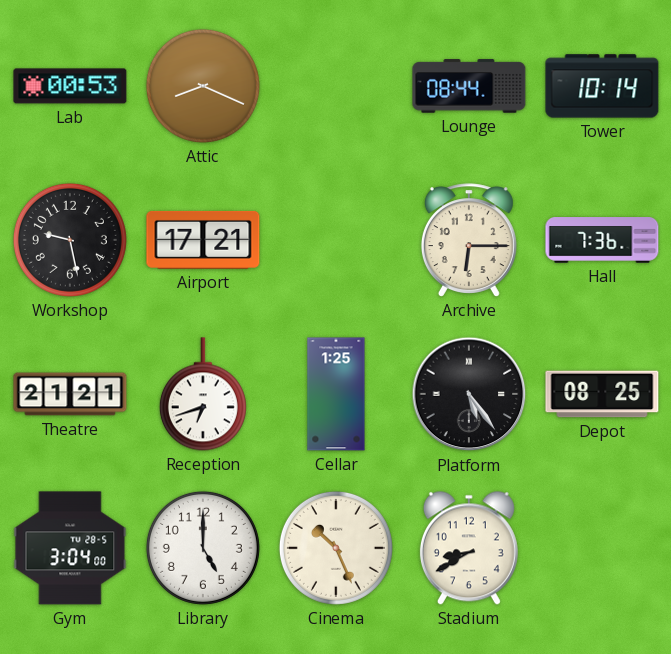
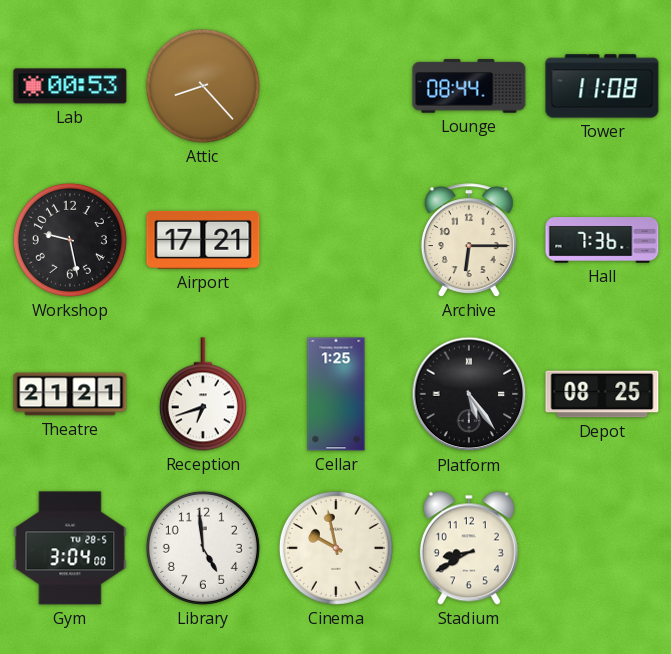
Attic: 8:19 -> 8:23 (203, 86)
Tower: 10:14 -> 11:08 (602, 86)
Library: 5:00 -> 4:59 (203, 548)
Cinema: 10:26 -> 9:58 (336, 548)
